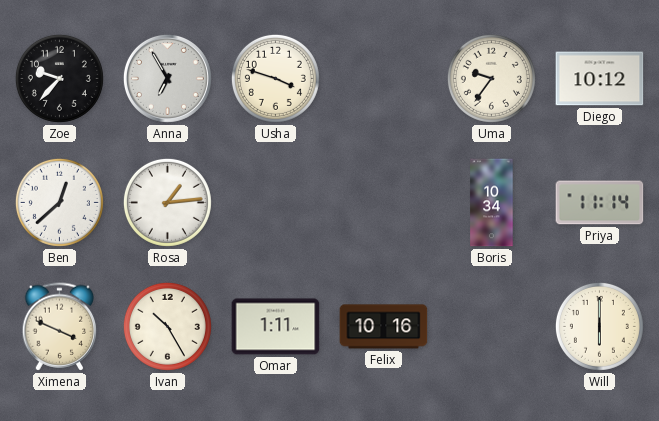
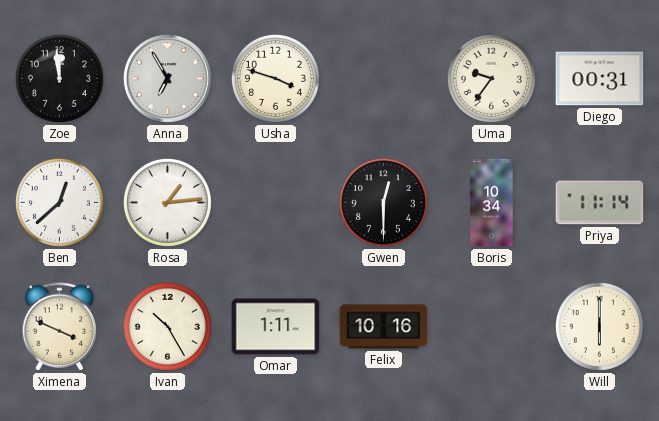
Zoe: 9:37 -> 11:59 (59, 78)
Diego: 10:12 -> 00:31 (600, 79)
Gwen: none -> 12:30 (383, 202)
